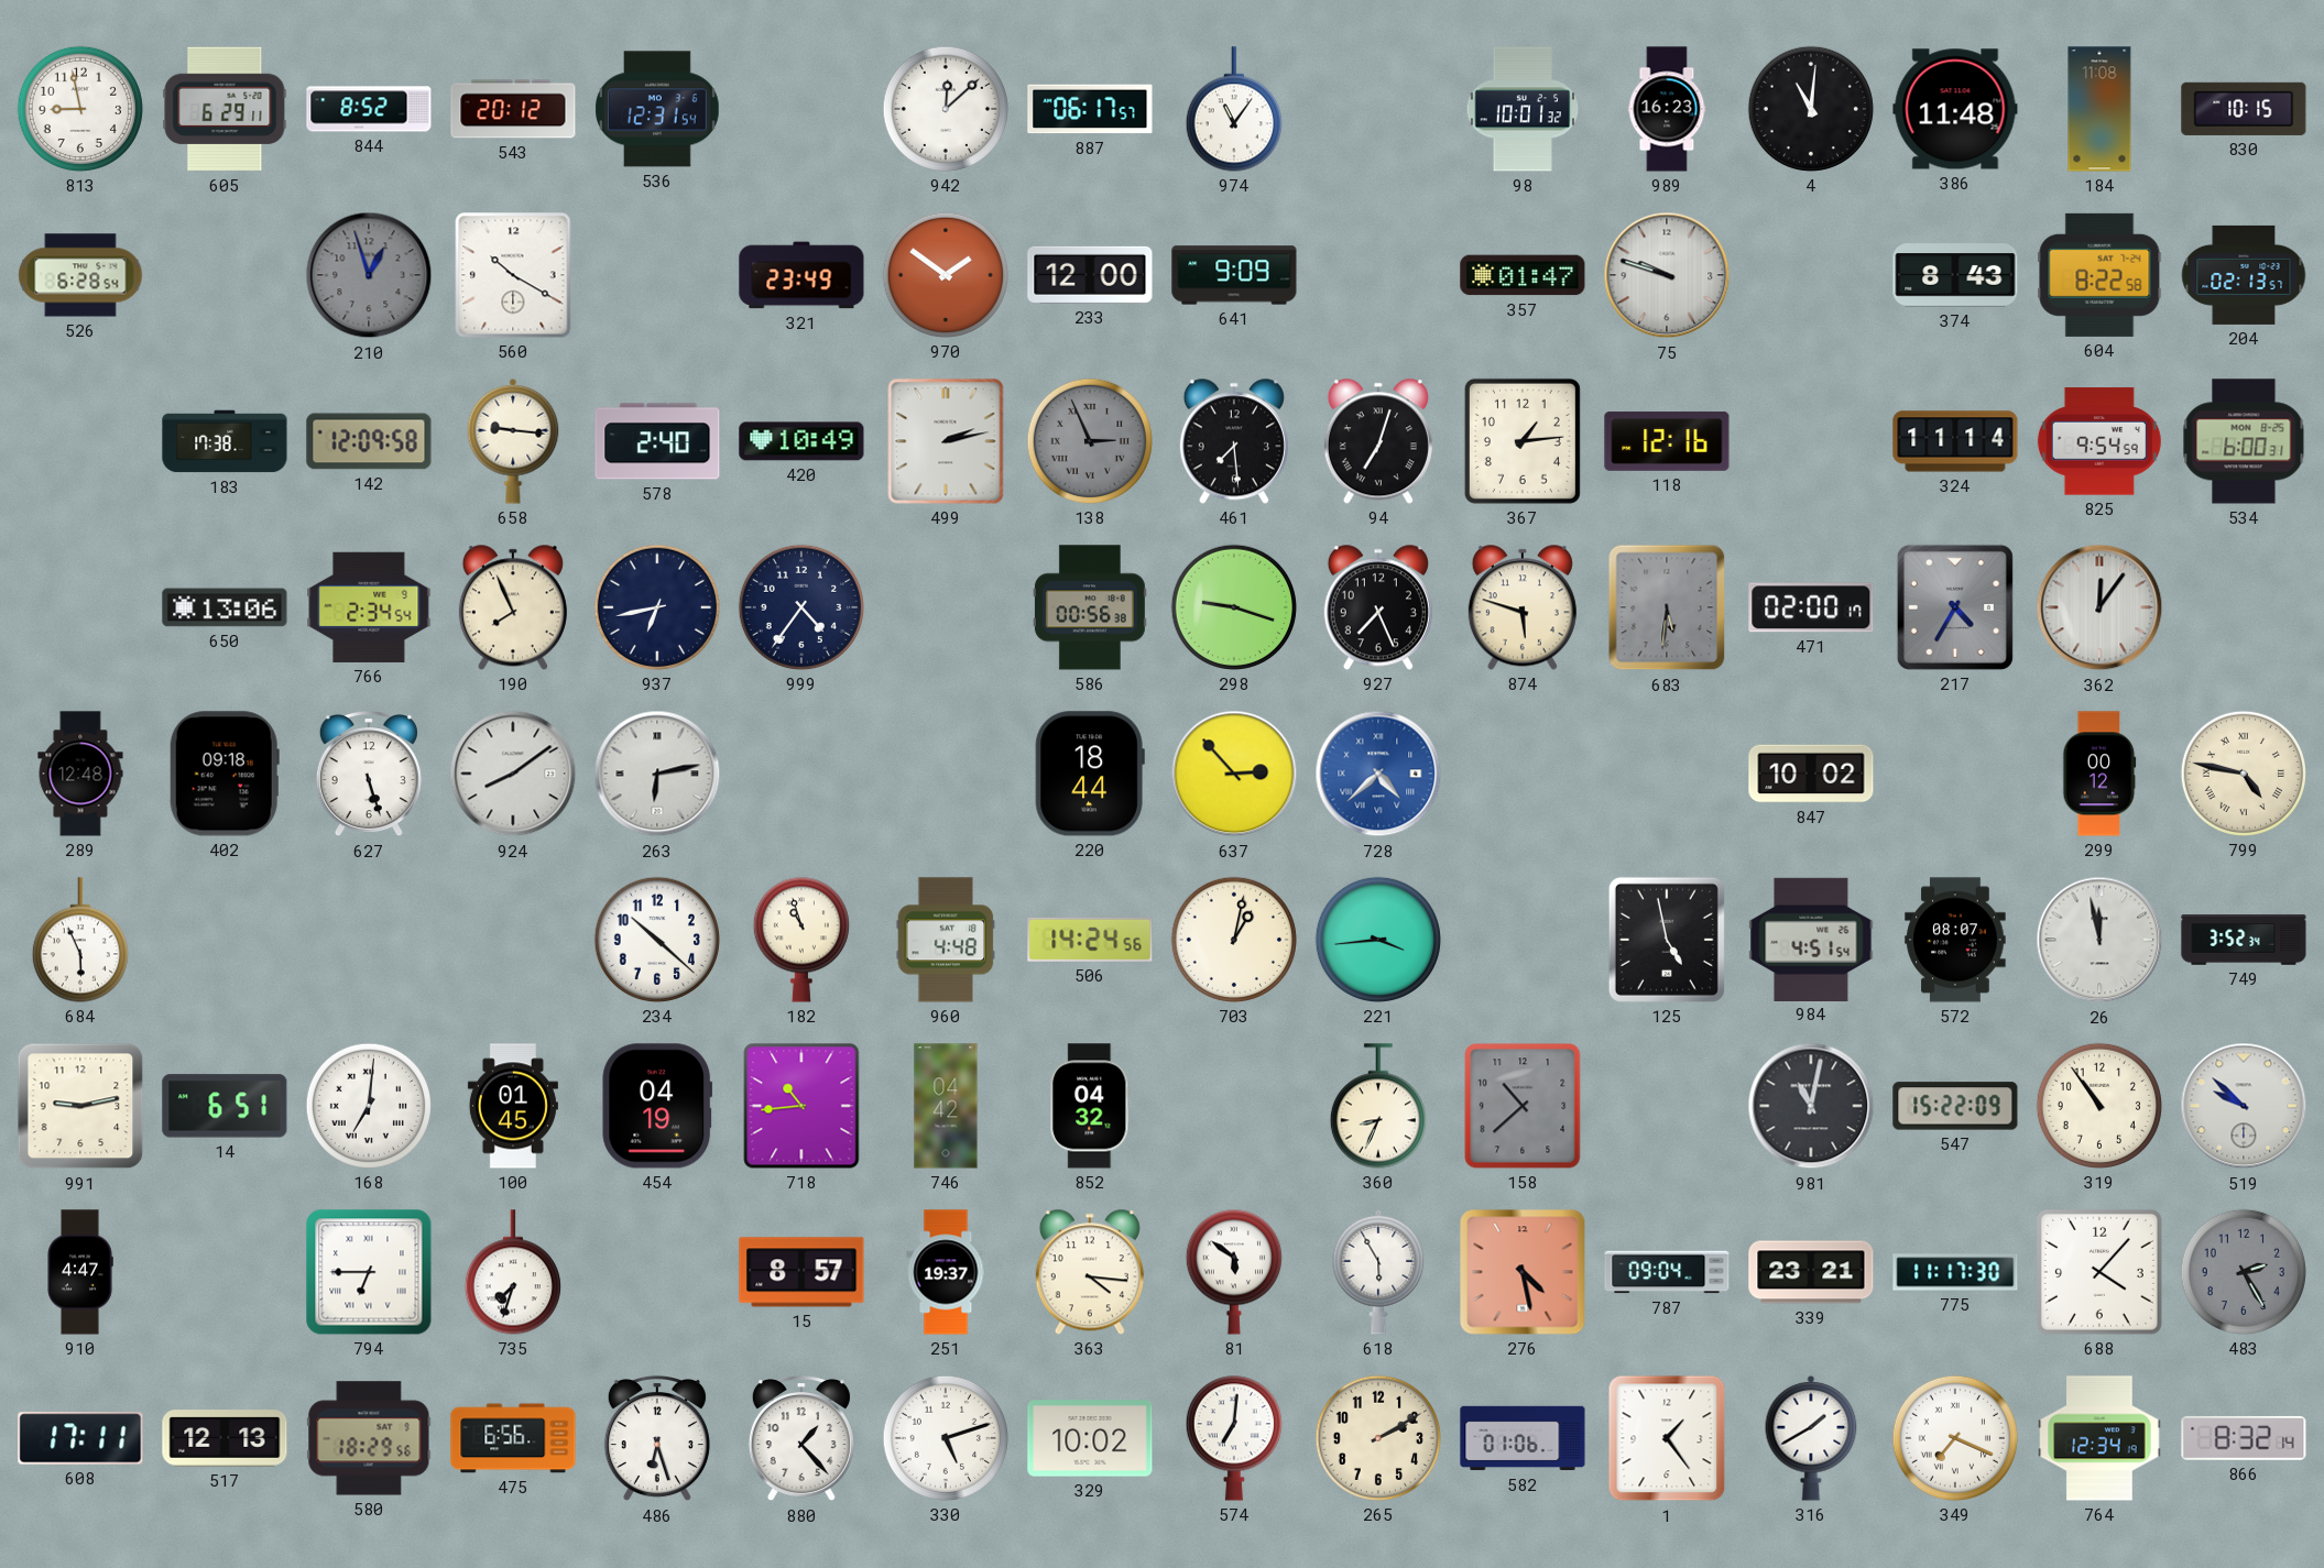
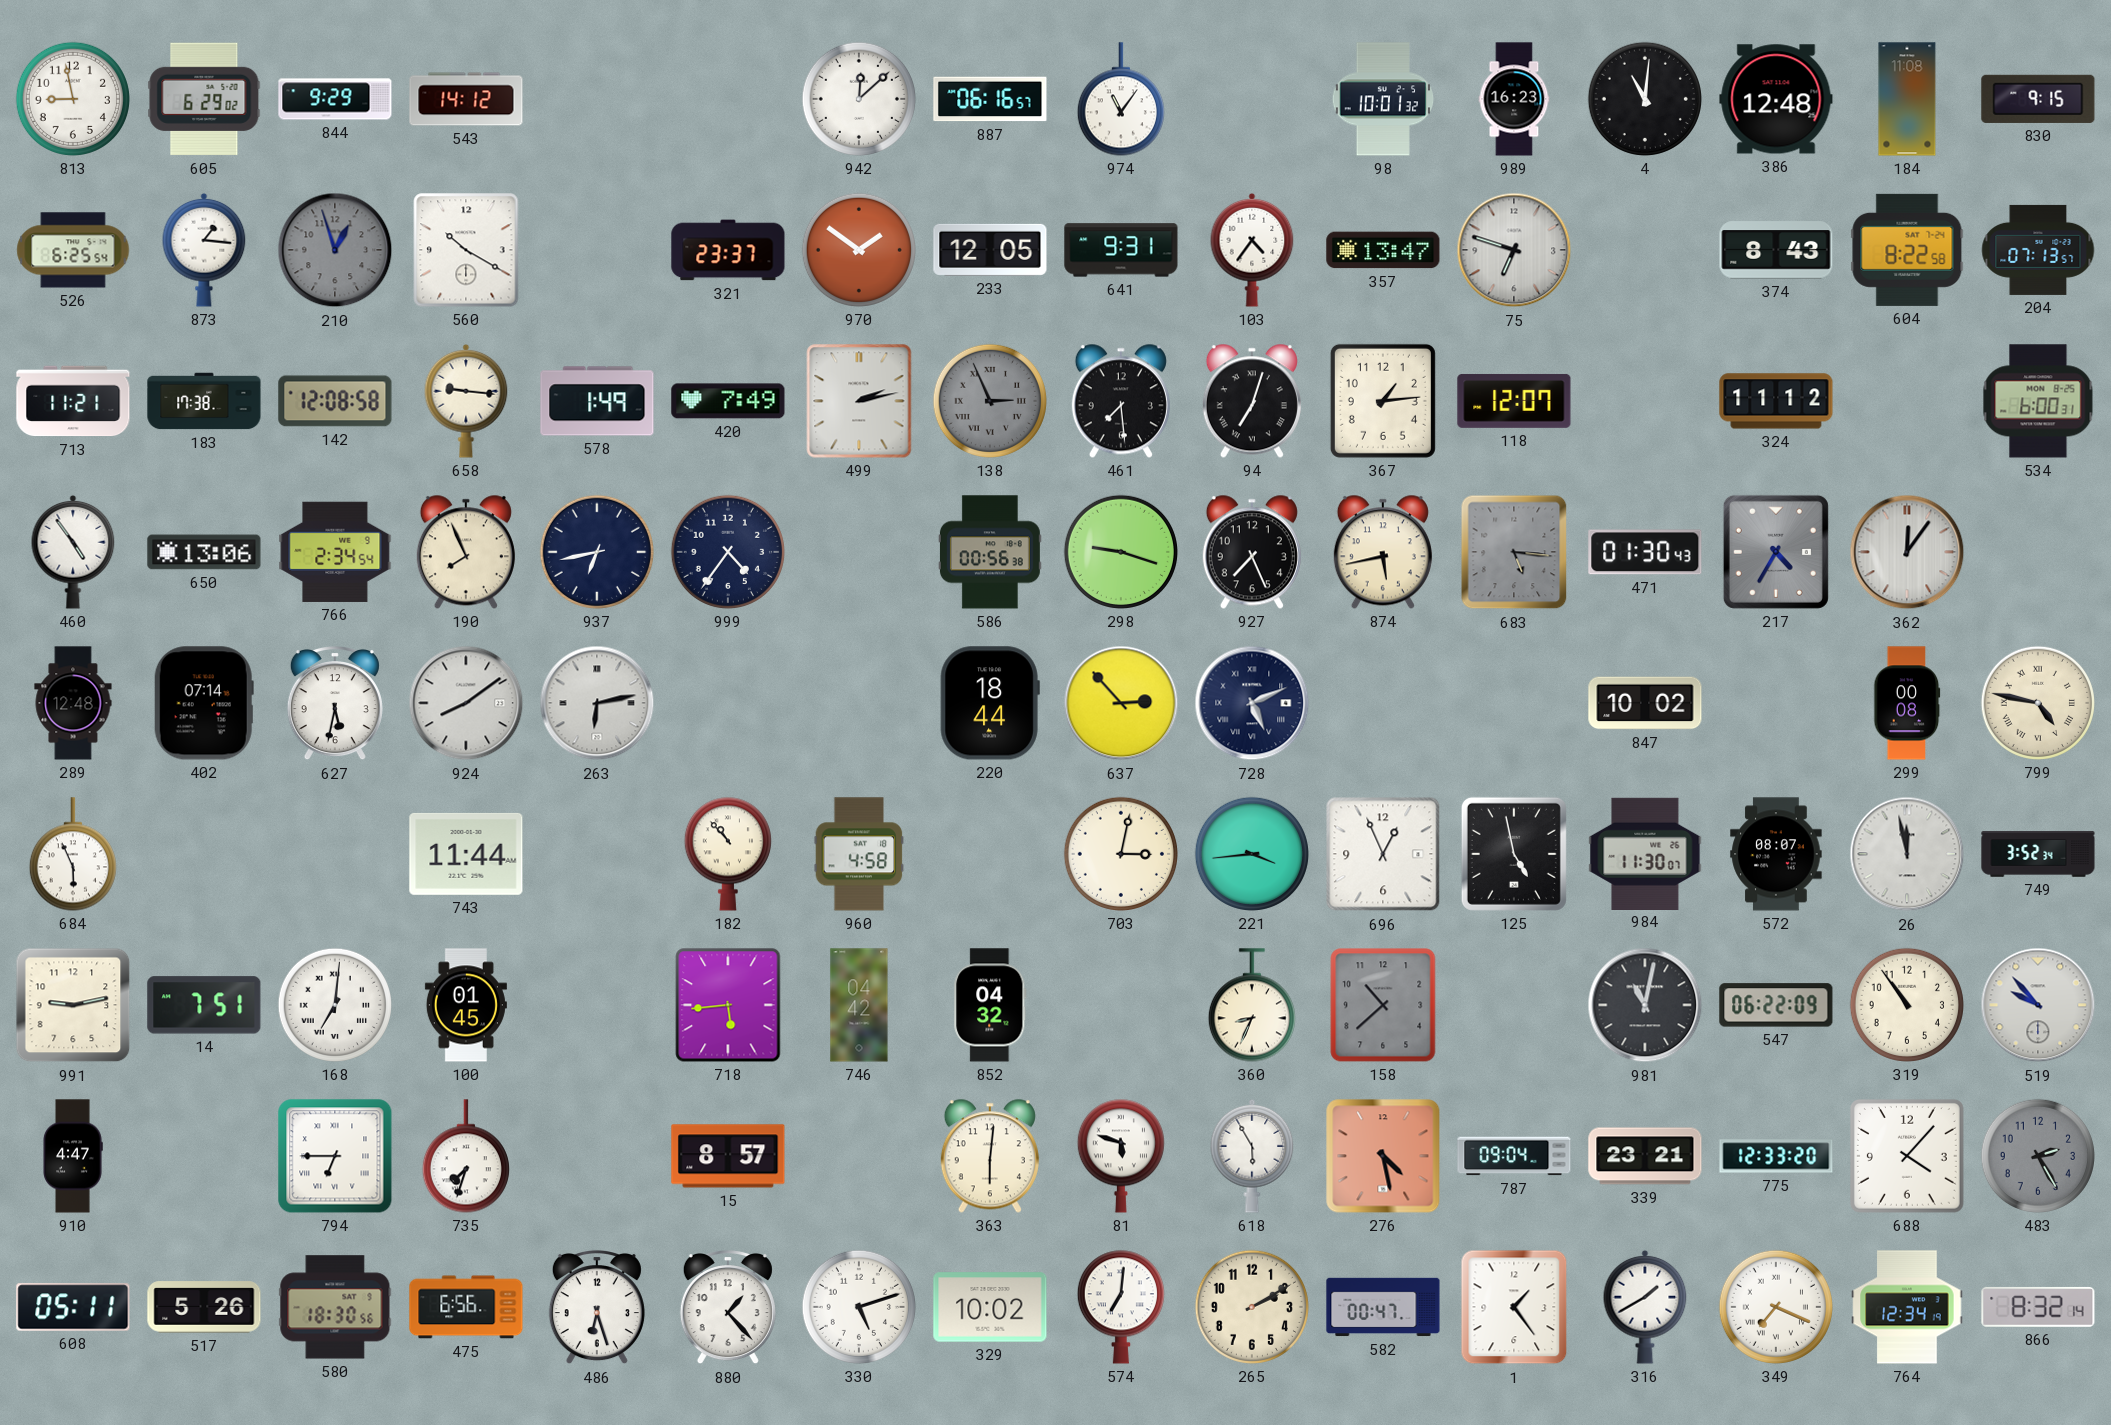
605: 6:29:11 -> 6:29:02 (204, 99)
844: 8:52 -> 9:29 (335, 99)
543: 20:12 -> 14:12 (466, 99)
536: 12:31 -> none (657, 109)
887: 06:17 -> 06:16 (990, 99)
386: 11:48 -> 12:48 (1776, 99)
830: 10:15 -> 9:15 (2038, 99)
526: 6:28 -> 6:25 (73, 250)
873: none -> 1:16 (204, 250)
321: 23:49 -> 23:37 (728, 250)
233: 12:00 -> 12:05 (990, 250)
641: 9:09 -> 9:31 (1121, 250)
103: none -> 4:36 (1252, 250)
357: 01:47 -> 13:47 (1383, 250)
75: 9:48 -> 6:48 (1514, 250)
204: 02:13 -> 07:13 (2038, 250)
713: none -> 11:21 (73, 401)
142: 12:09 -> 12:08 (335, 401)
578: 2:40 -> 1:49 (597, 401)
420: 10:49 -> 7:49 (728, 401)
118: 12:16 -> 12:07 (1514, 401)
324: 11:14 -> 11:12 (1776, 401)
825: 9:54 -> none (2099, 441)
460: none -> 4:54 (73, 552)
874: 5:48 -> 5:43 (1383, 552)
683: 5:31 -> 5:16 (1514, 552)
471: 02:00 -> 01:30 (1645, 552)
402: 09:18 -> 07:14 (204, 703)
627: 5:27 -> 5:32 (335, 704)
728: 4:38 -> 5:11 (1252, 703)
728 dial: blue -> navy (1252, 703)
299: 00:12 -> 00:08 (1907, 703)
743: none -> 11:44 (466, 854)
234: 10:22 -> none (657, 940)
182: 10:57 -> 10:53 (728, 854)
960: 4:48 -> 4:58 (859, 854)
506: 14:24 -> none (1090, 940)
703: 1:02 -> 3:02 (1121, 854)
696: none -> 12:56 (1383, 854)
984: 4:51 -> 11:30 (1645, 853)
14: 6:51 -> 7:51 (204, 1005)
454: 04:19 -> none (657, 1106)
718: 10:44 -> 5:44 (728, 1005)
547: 15:22 -> 06:22 (1776, 1005)
519: 9:52 -> 9:53 (2038, 1005)
251: 19:37 -> none (946, 1272)
363: 4:16 -> 6:01 (990, 1156)
81: 5:51 -> 5:48 (1121, 1156)
775: 11:17 -> 12:33 (1776, 1156)
608: 17:11 -> 05:11 (73, 1307)
517: 12:13 -> 5:26 (204, 1307)
580: 18:29 -> 18:30 (335, 1307)
582: 01:06 -> 00:47 (1383, 1307)
